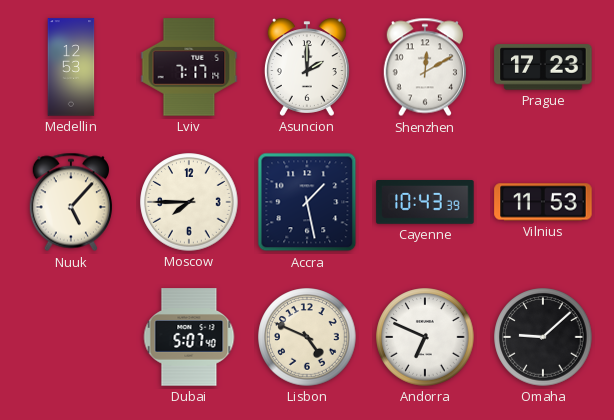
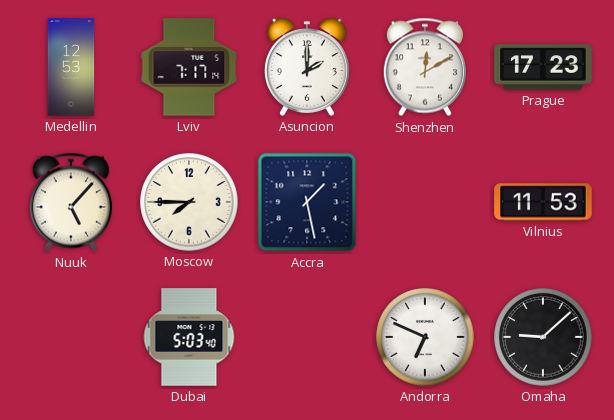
Cayenne: 10:43 -> none (425, 203)
Dubai: 5:07 -> 5:03 (189, 337)
Lisbon: 4:49 -> none (307, 337)
